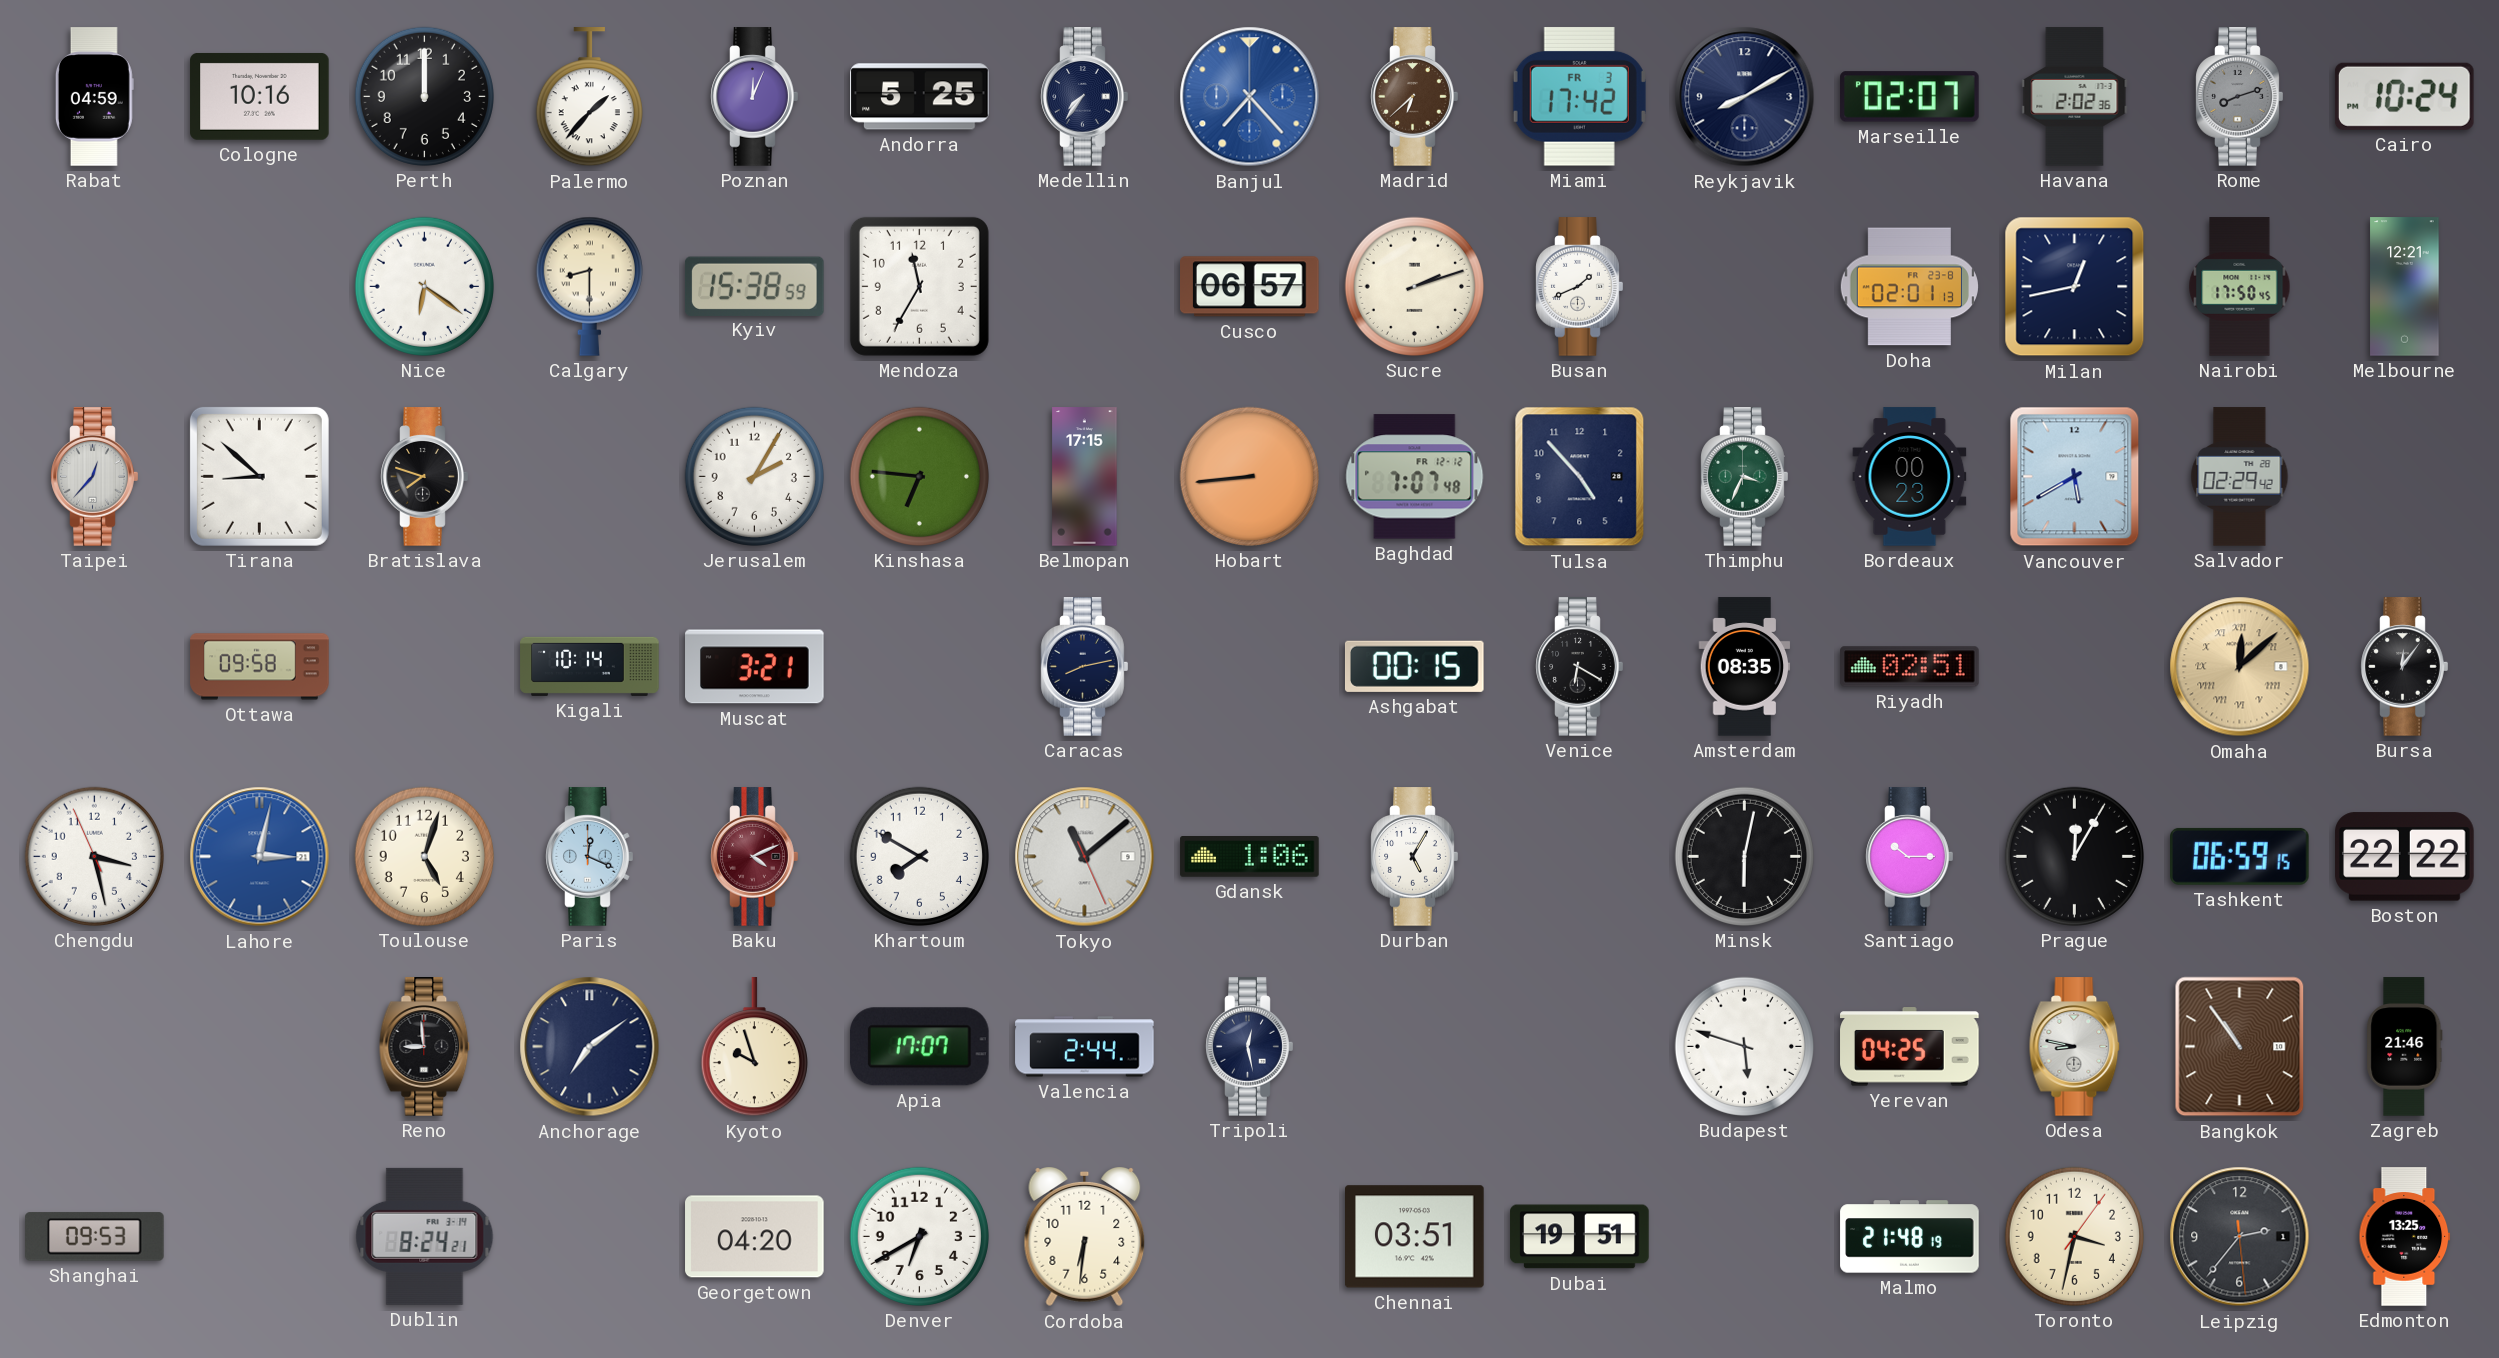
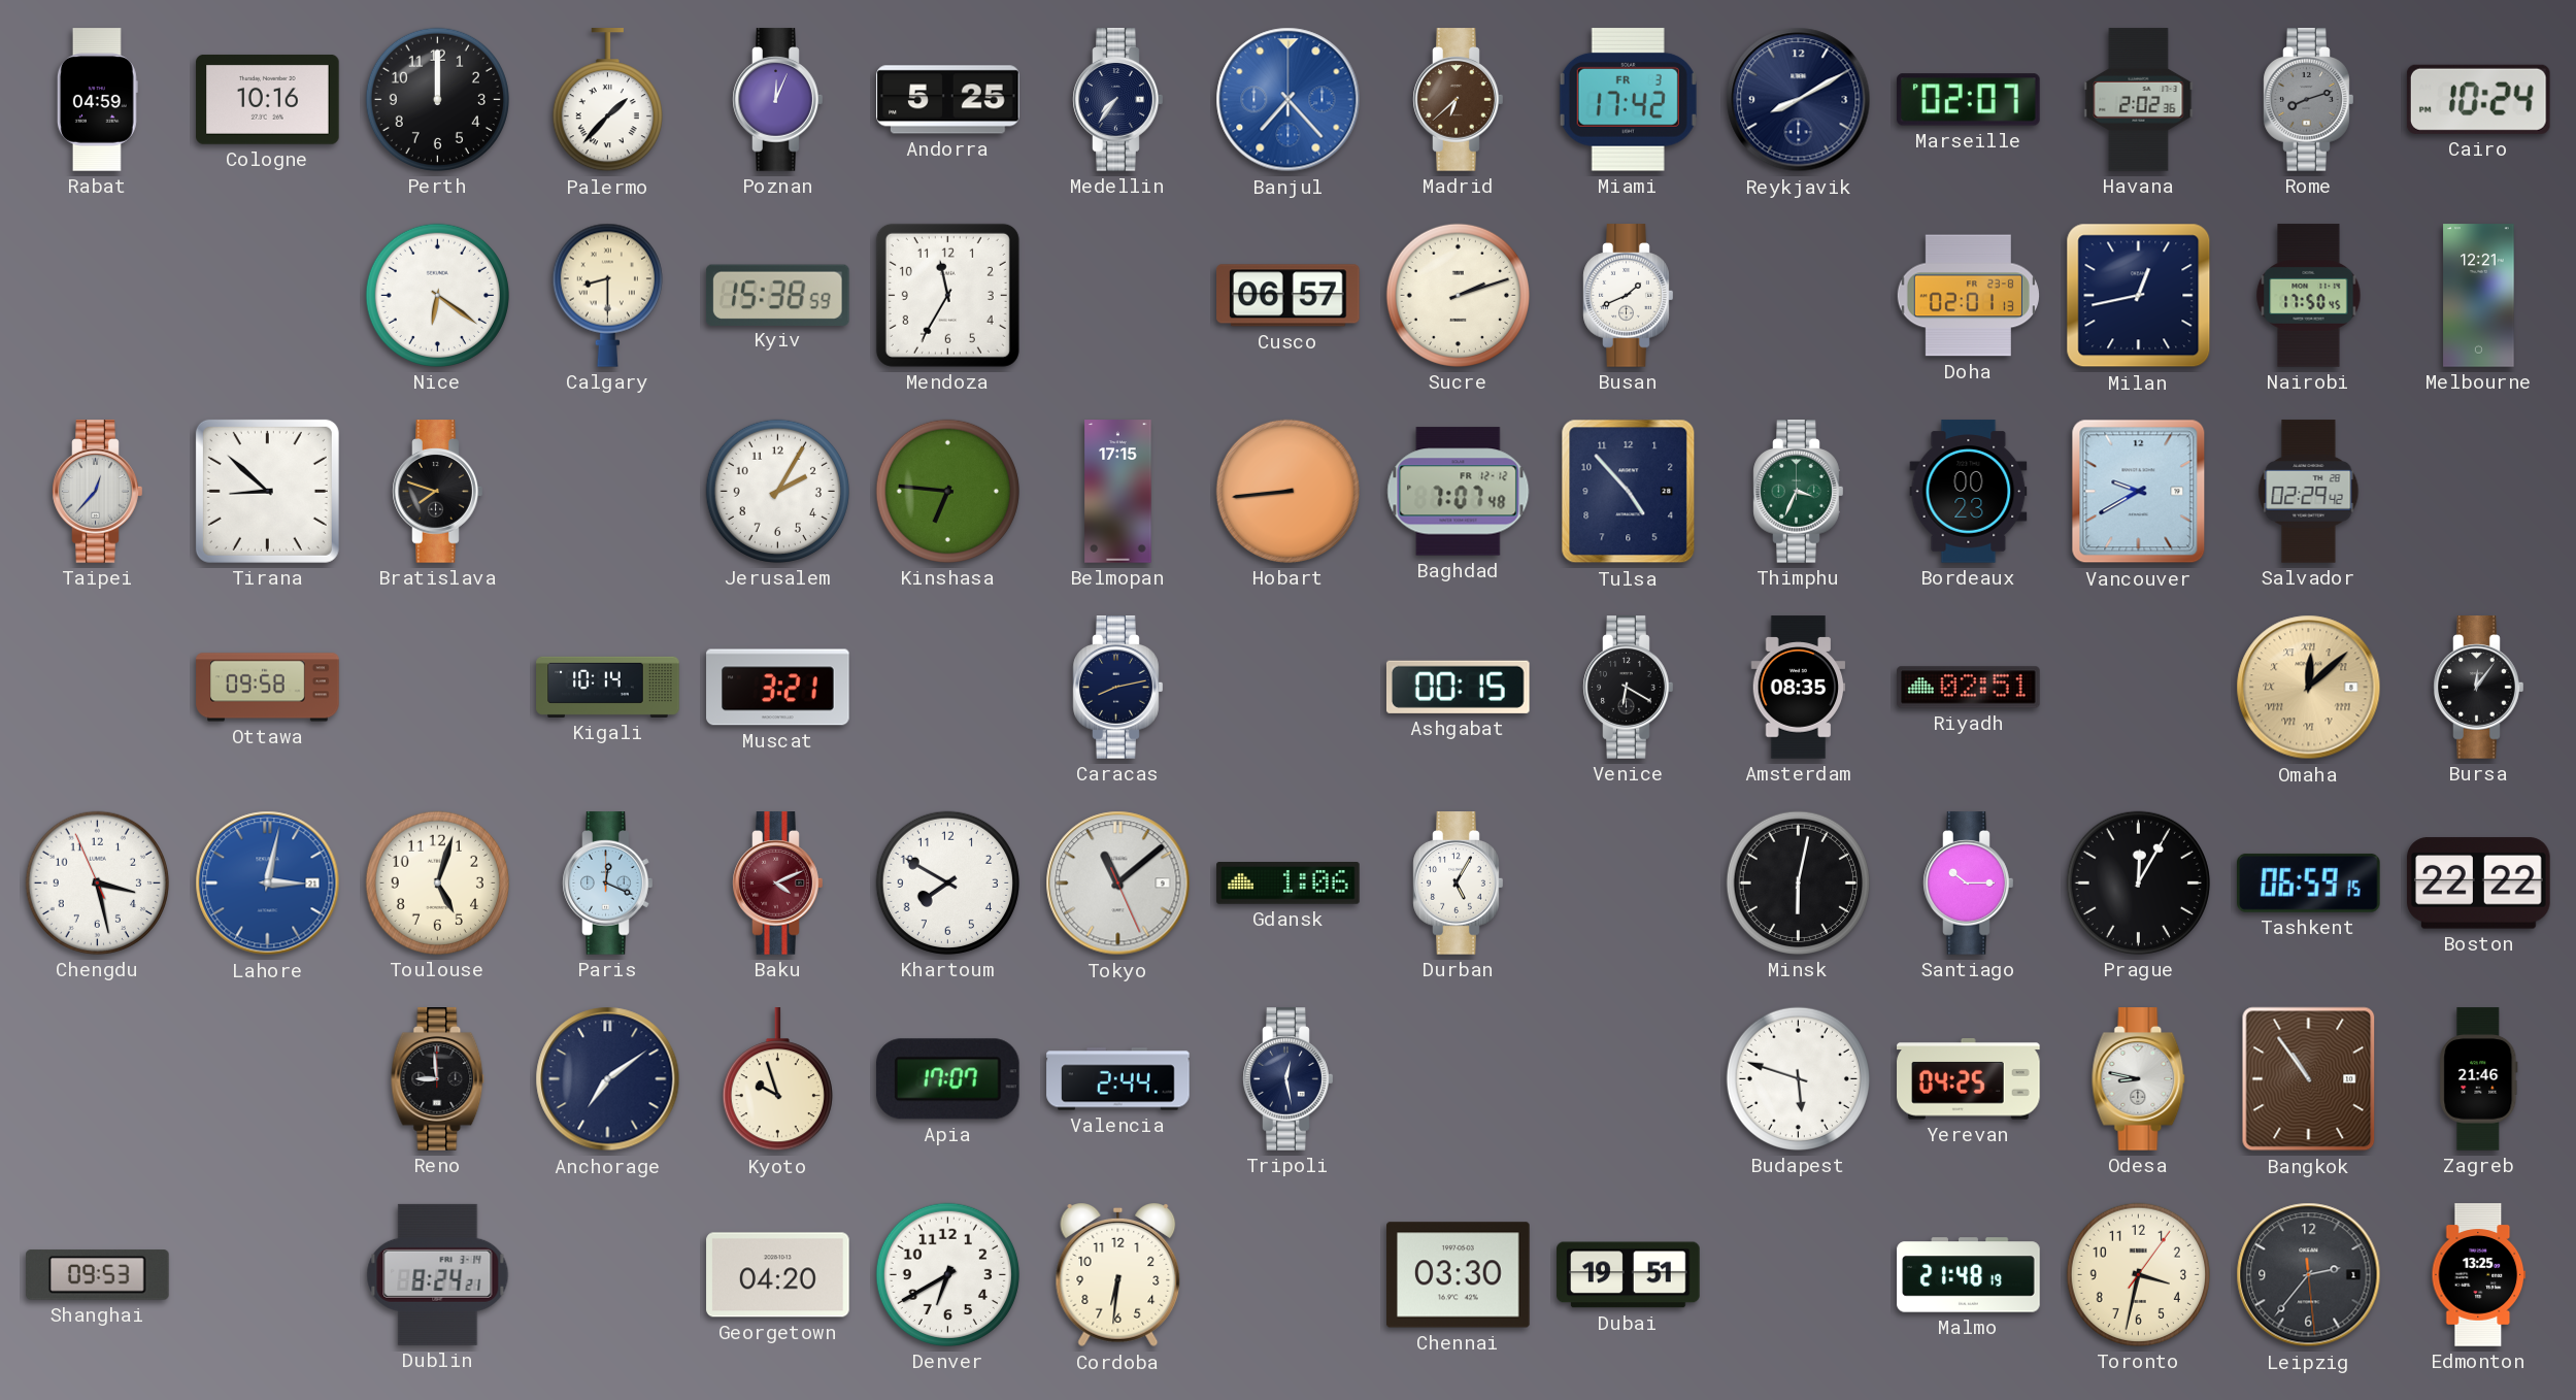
Vancouver: 5:40 -> 9:40 (2139, 492)
Chennai: 03:51 -> 03:30 (1459, 1275)
